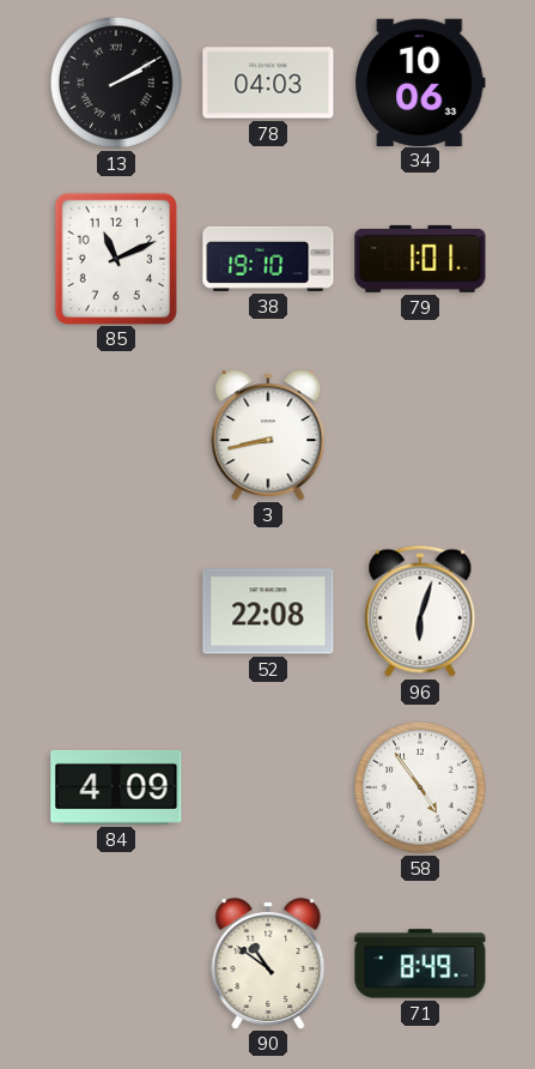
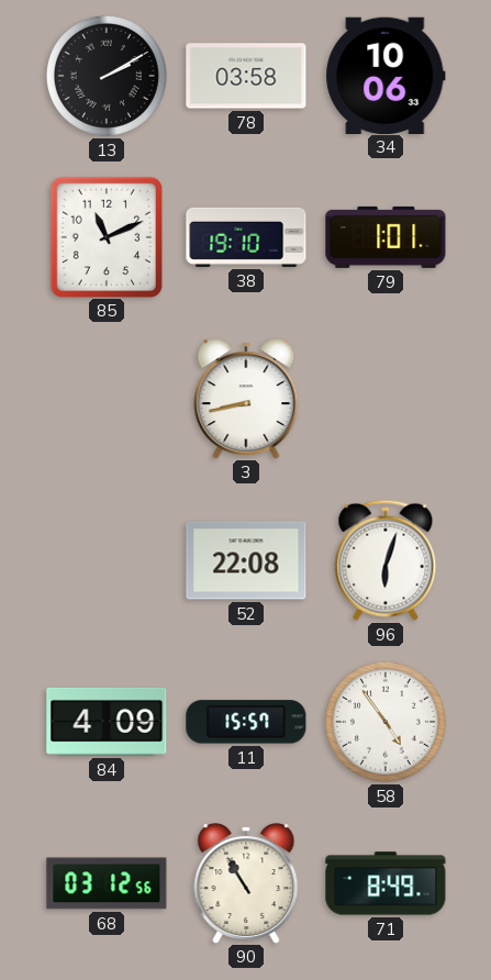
78: 04:03 -> 03:58 (246, 76)
11: none -> 15:57 (246, 722)
68: none -> 03:12 (107, 883)
90: 10:51 -> 10:55 (246, 883)
